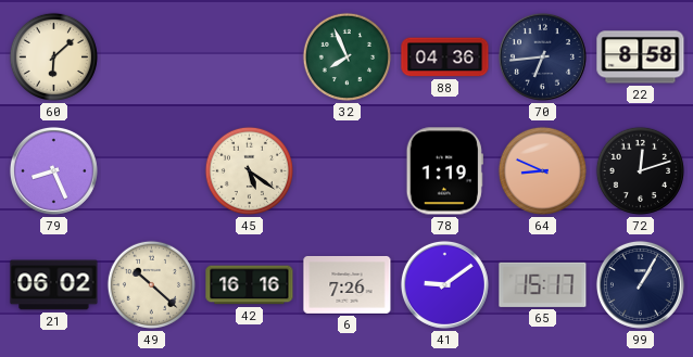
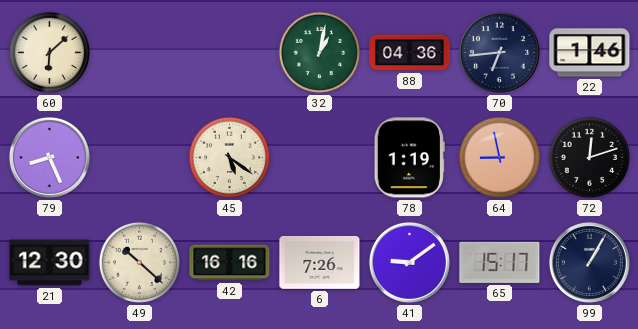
32: 7:56 -> 1:02 (319, 52)
22: 8:58 -> 1:46 (590, 53)
64: 8:49 -> 8:58 (499, 157)
21: 06:02 -> 12:30 (50, 263)
